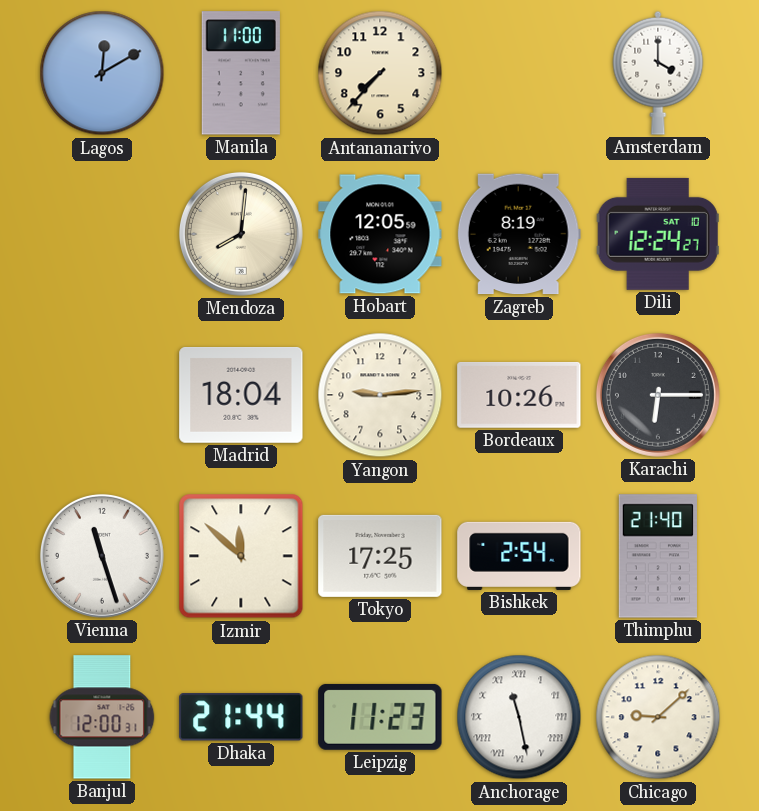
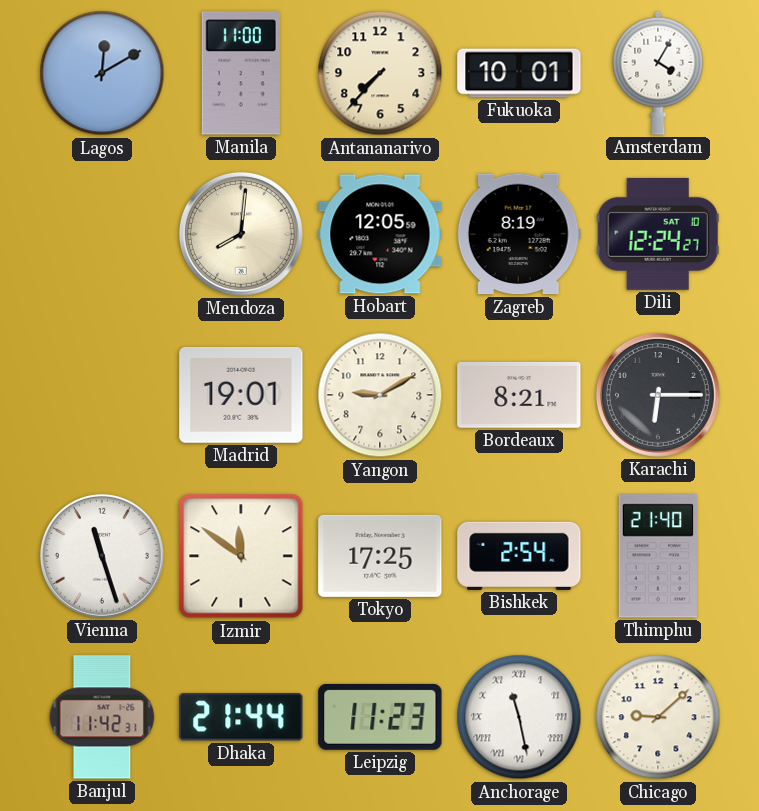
Fukuoka: none -> 10:01 (519, 73)
Amsterdam: 4:00 -> 4:05 (658, 73)
Madrid: 18:04 -> 19:01 (241, 395)
Yangon: 9:14 -> 9:10 (380, 395)
Bordeaux: 10:26 -> 8:21 (519, 395)
Izmir: 11:52 -> 11:51 (241, 556)
Banjul: 12:00 -> 11:42 (102, 717)
